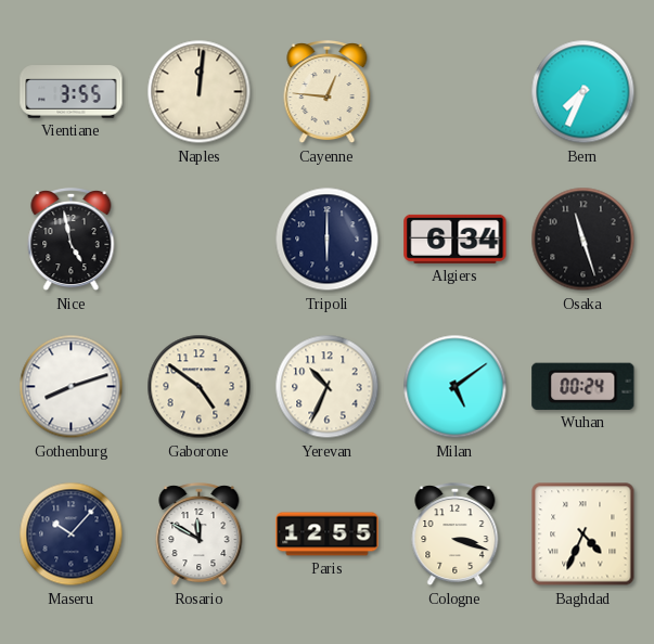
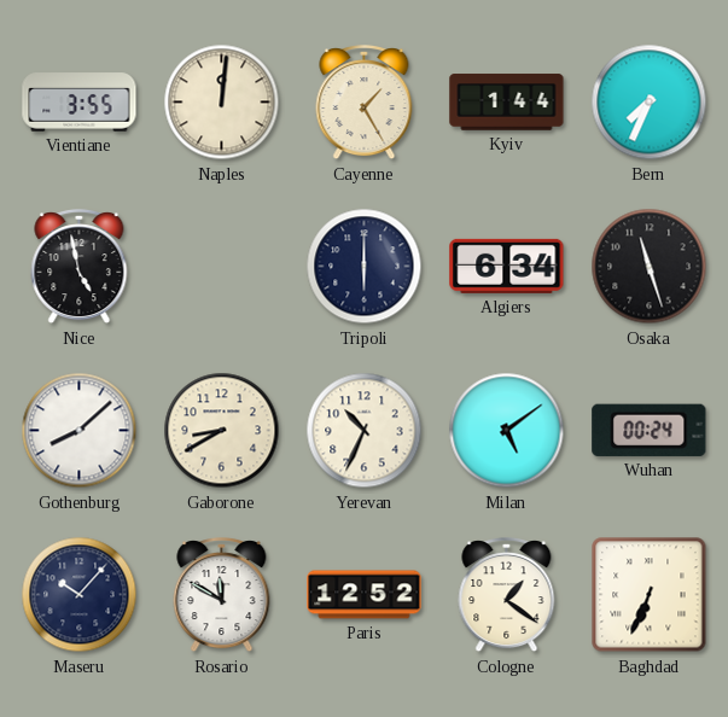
Cayenne: 12:46 -> 1:25 (365, 104)
Kyiv: none -> 1:44 (507, 103)
Gothenburg: 8:12 -> 8:08 (80, 431)
Gaborone: 4:51 -> 8:40 (222, 431)
Paris: 12:55 -> 12:52 (365, 595)
Cologne: 3:18 -> 1:21 (507, 596)
Baghdad: 4:34 -> 6:34 (650, 595)
